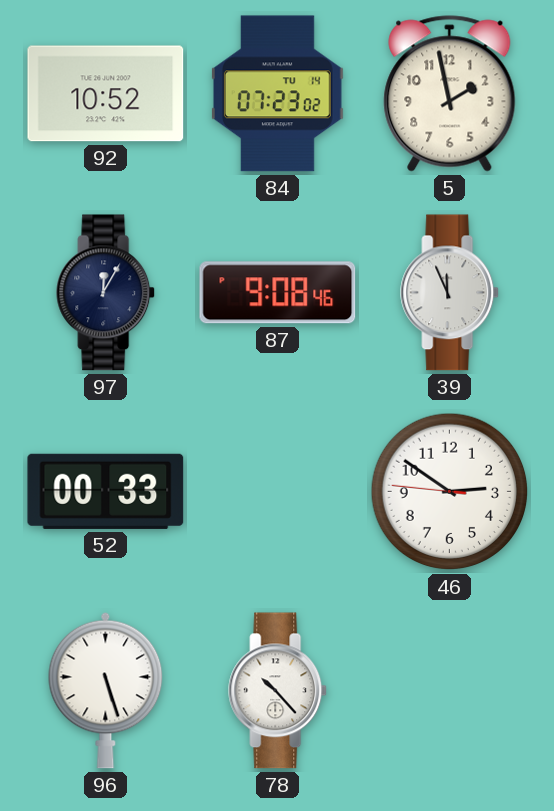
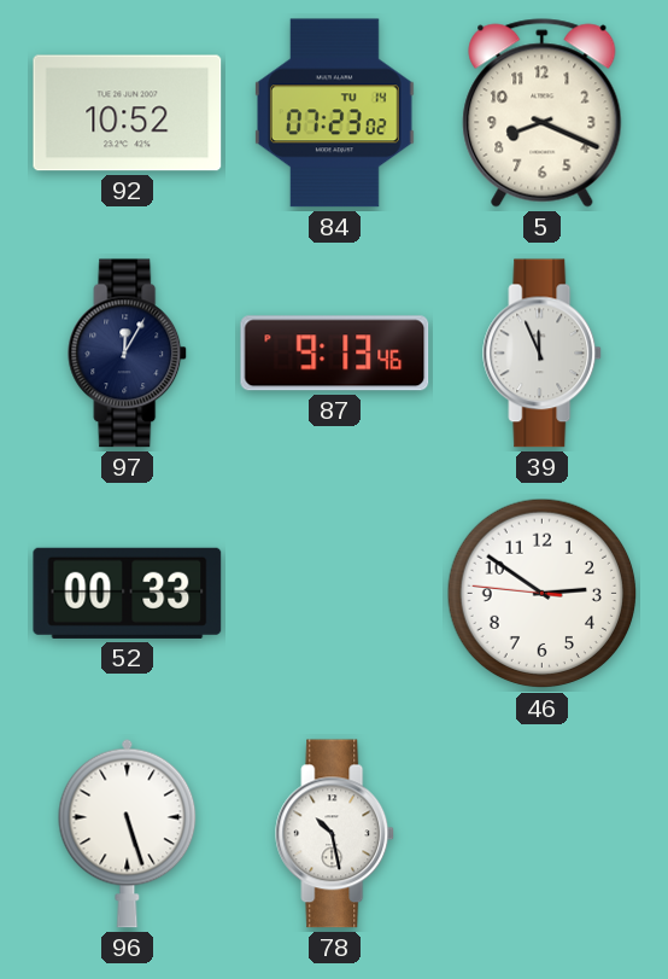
5: 1:58 -> 8:19 (543, 113)
87: 9:08 -> 9:13 (335, 354)
78: 10:23 -> 10:28 (335, 834)
